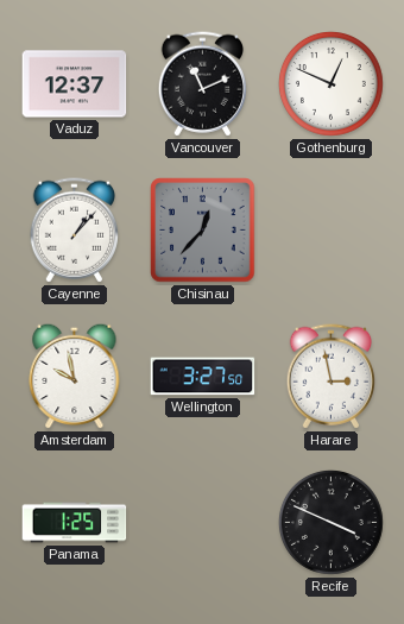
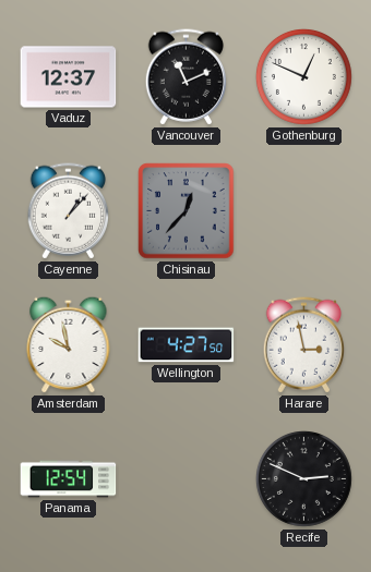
Wellington: 3:27 -> 4:27 (187, 345)
Panama: 1:25 -> 12:54 (69, 479)
Recife: 3:49 -> 2:49 (303, 478)
